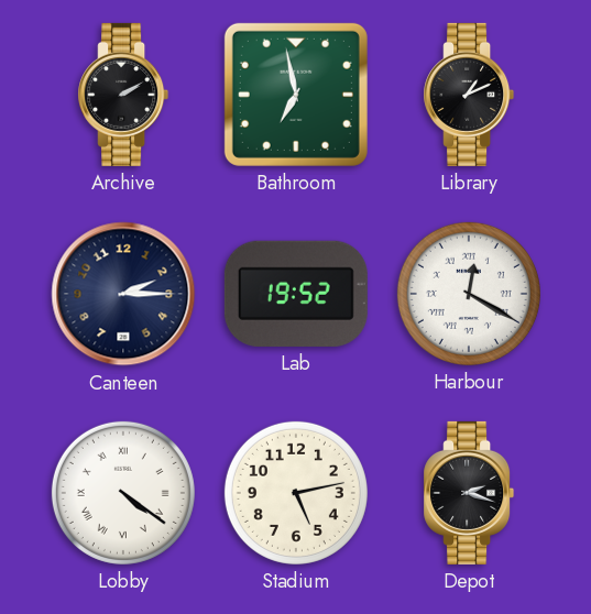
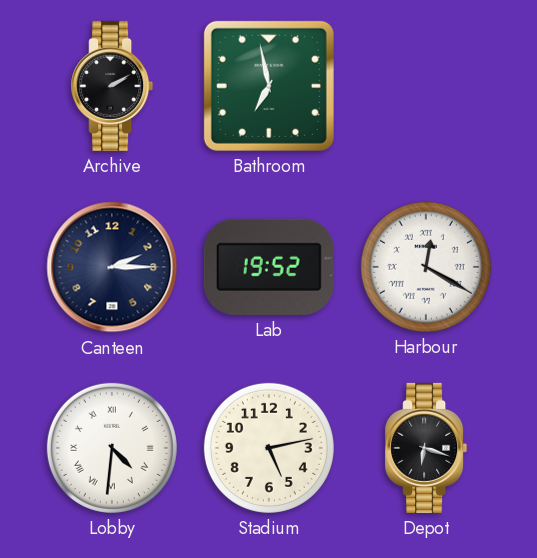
Library: 1:11 -> none (469, 95)
Lobby: 4:21 -> 4:31 (112, 448)
Depot: 2:18 -> 6:18 (426, 448)
